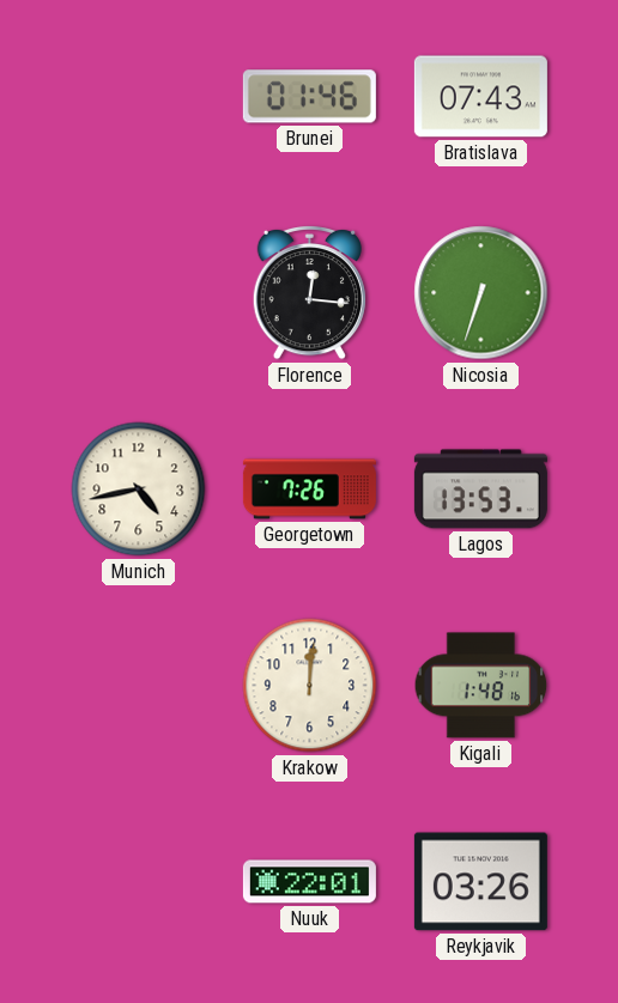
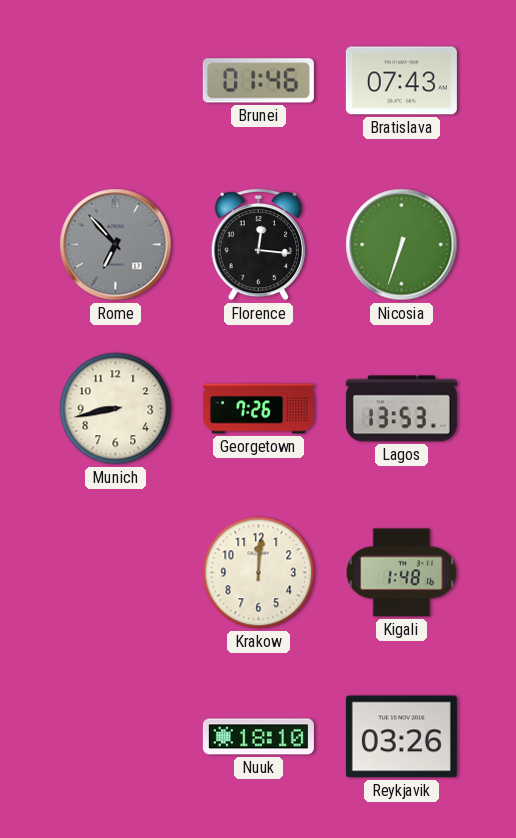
Rome: none -> 6:53 (116, 245)
Munich: 4:43 -> 8:43 (116, 409)
Nuuk: 22:01 -> 18:10 (258, 737)
